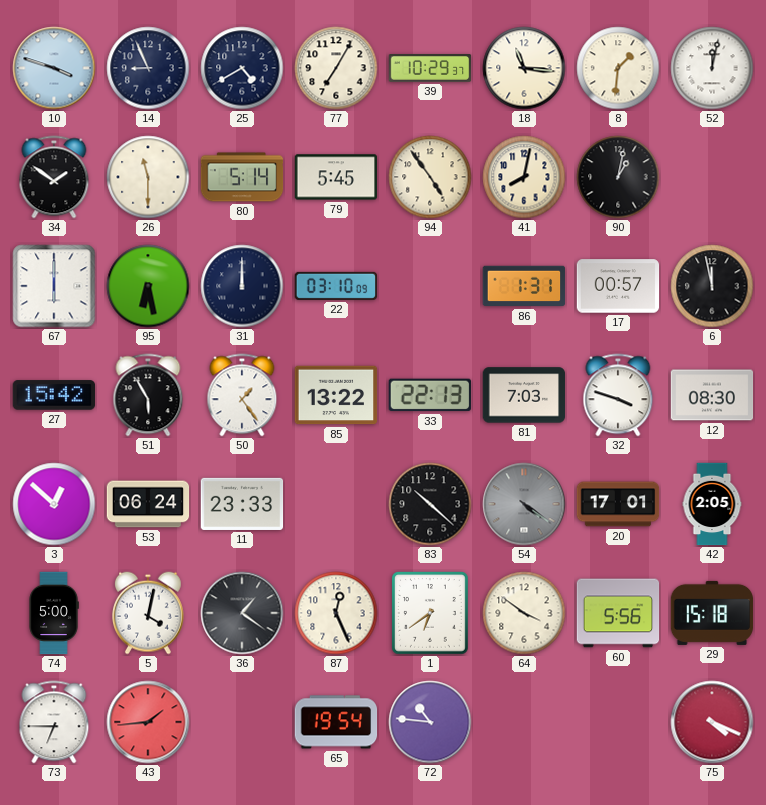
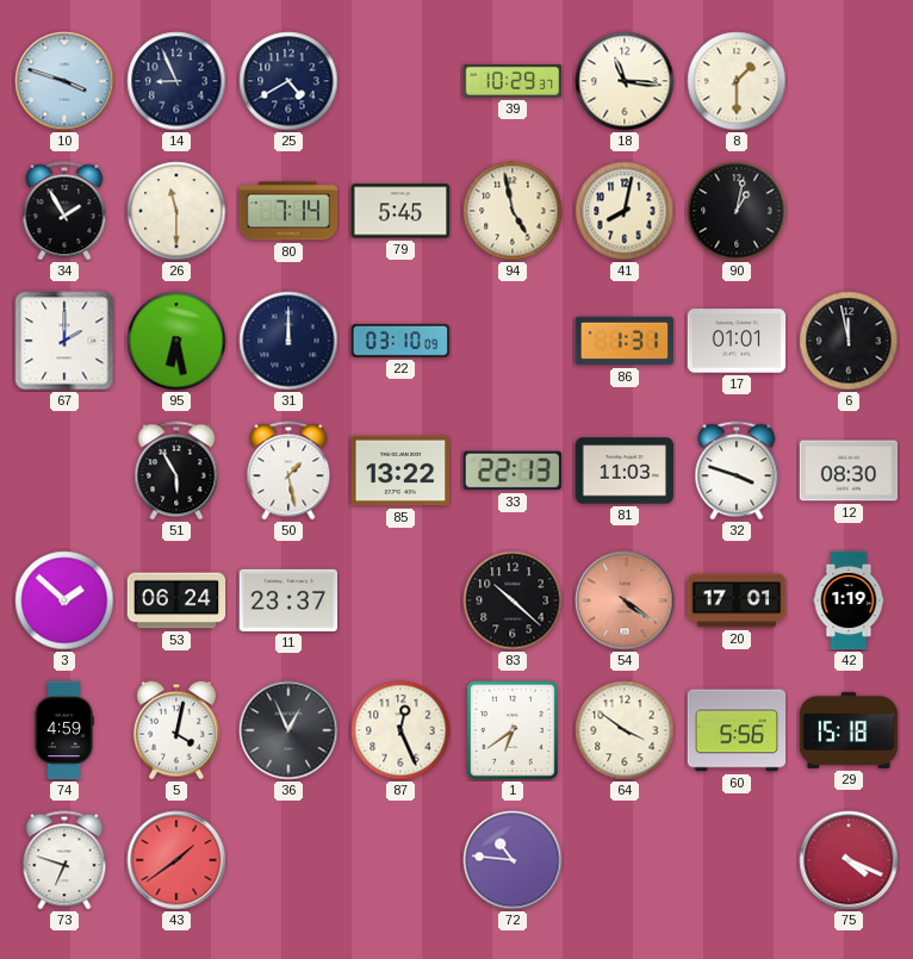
77: 7:05 -> none (336, 68)
8: 1:31 -> 1:30 (737, 81)
52: 12:02 -> none (712, 68)
34: 1:51 -> 1:55 (64, 211)
80: 5:14 -> 7:14 (288, 211)
94: 4:54 -> 4:58 (513, 211)
67: 6:00 -> 2:00 (64, 341)
17: 00:57 -> 01:01 (737, 341)
27: 15:42 -> none (54, 395)
50: 1:24 -> 1:28 (288, 471)
81: 7:03 -> 11:03 (625, 471)
3: 12:52 -> 1:52 (64, 600)
11: 23:33 -> 23:37 (288, 600)
54 dial: grey -> salmon (625, 600)
42: 2:05 -> 1:19 (849, 600)
74: 5:00 -> 4:59 (64, 730)
36: 1:21 -> 12:56 (288, 730)
73: 6:45 -> 6:48 (64, 860)
43: 1:44 -> 1:39 (176, 860)
65: 19:54 -> none (336, 722)
